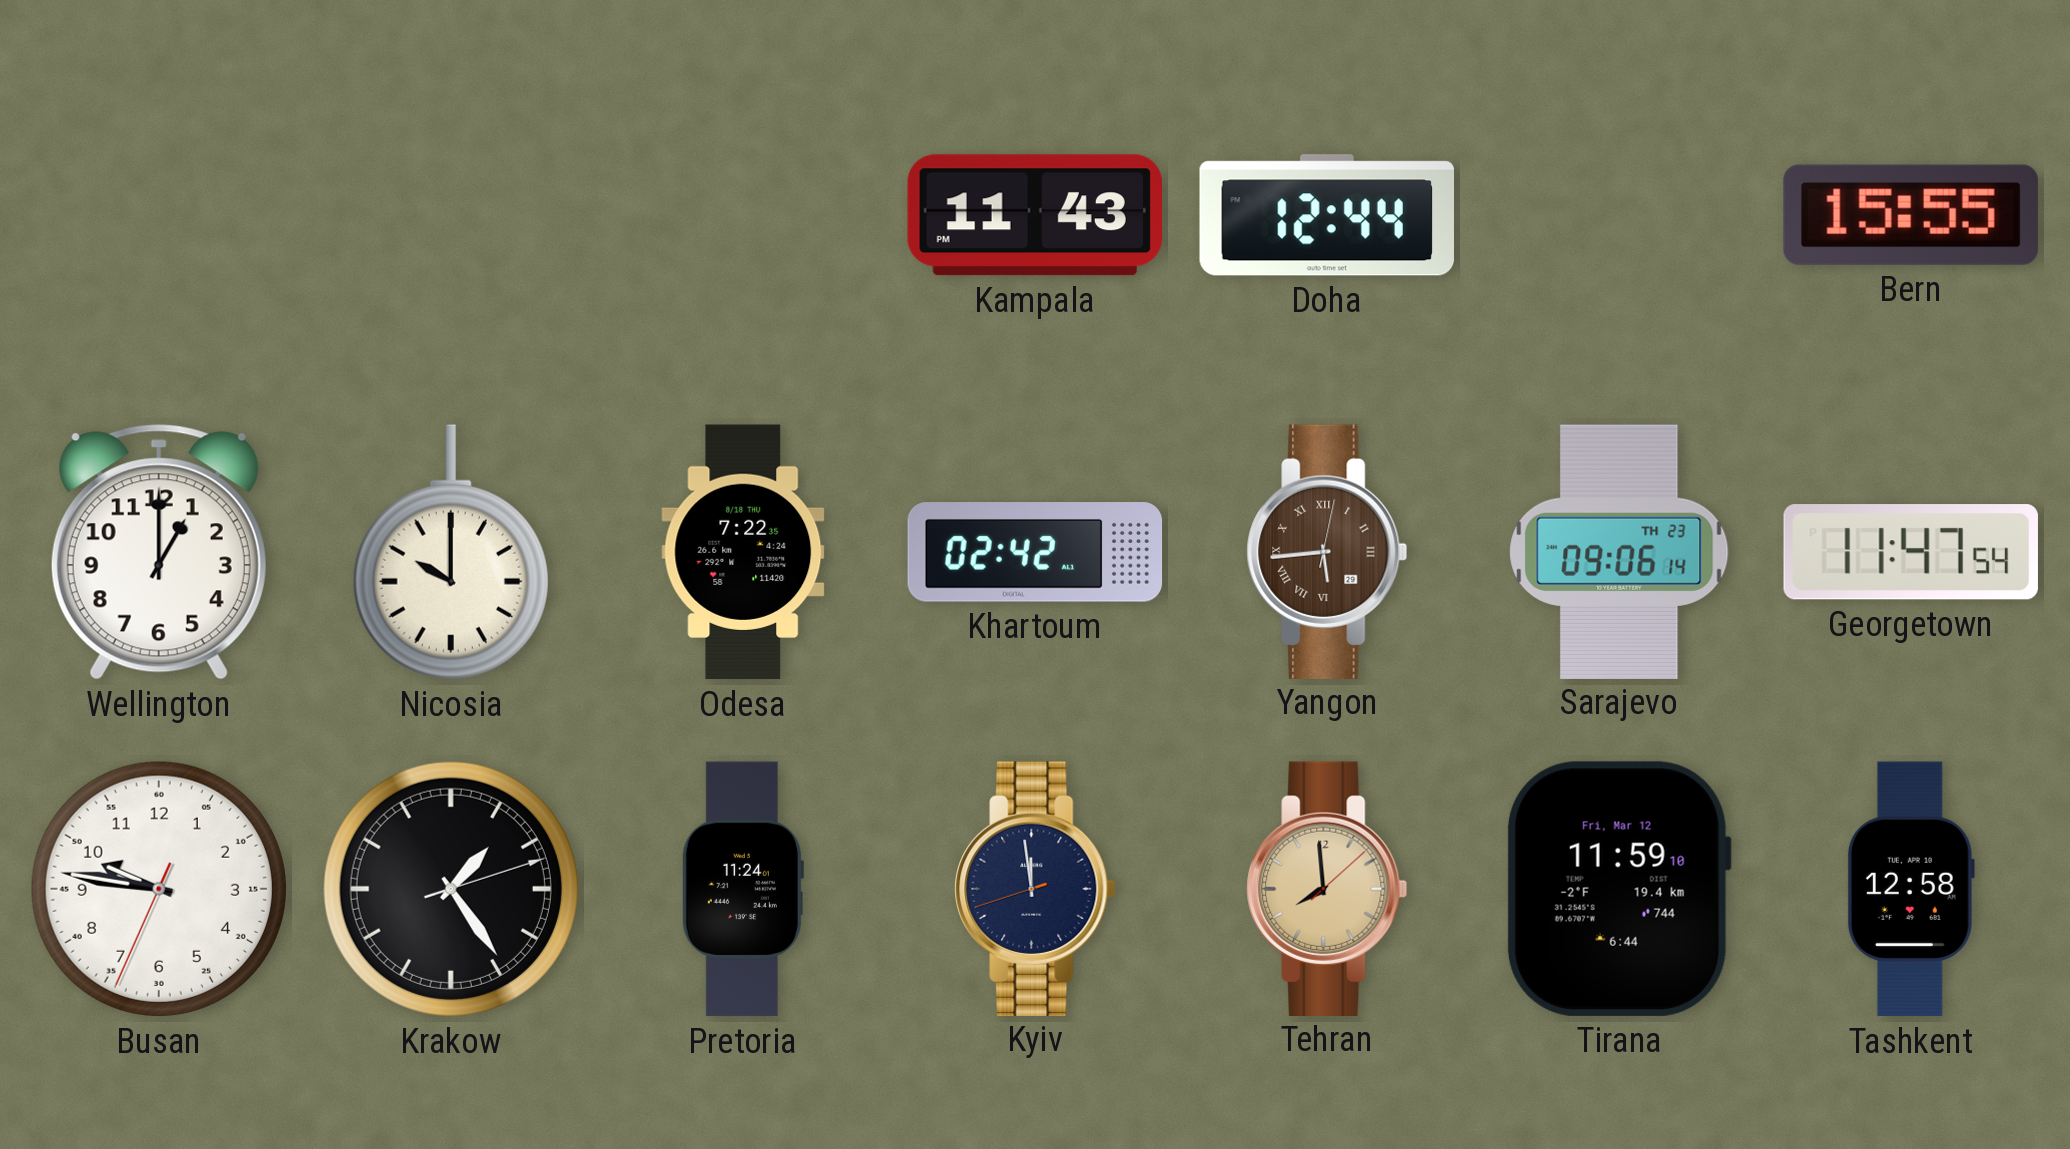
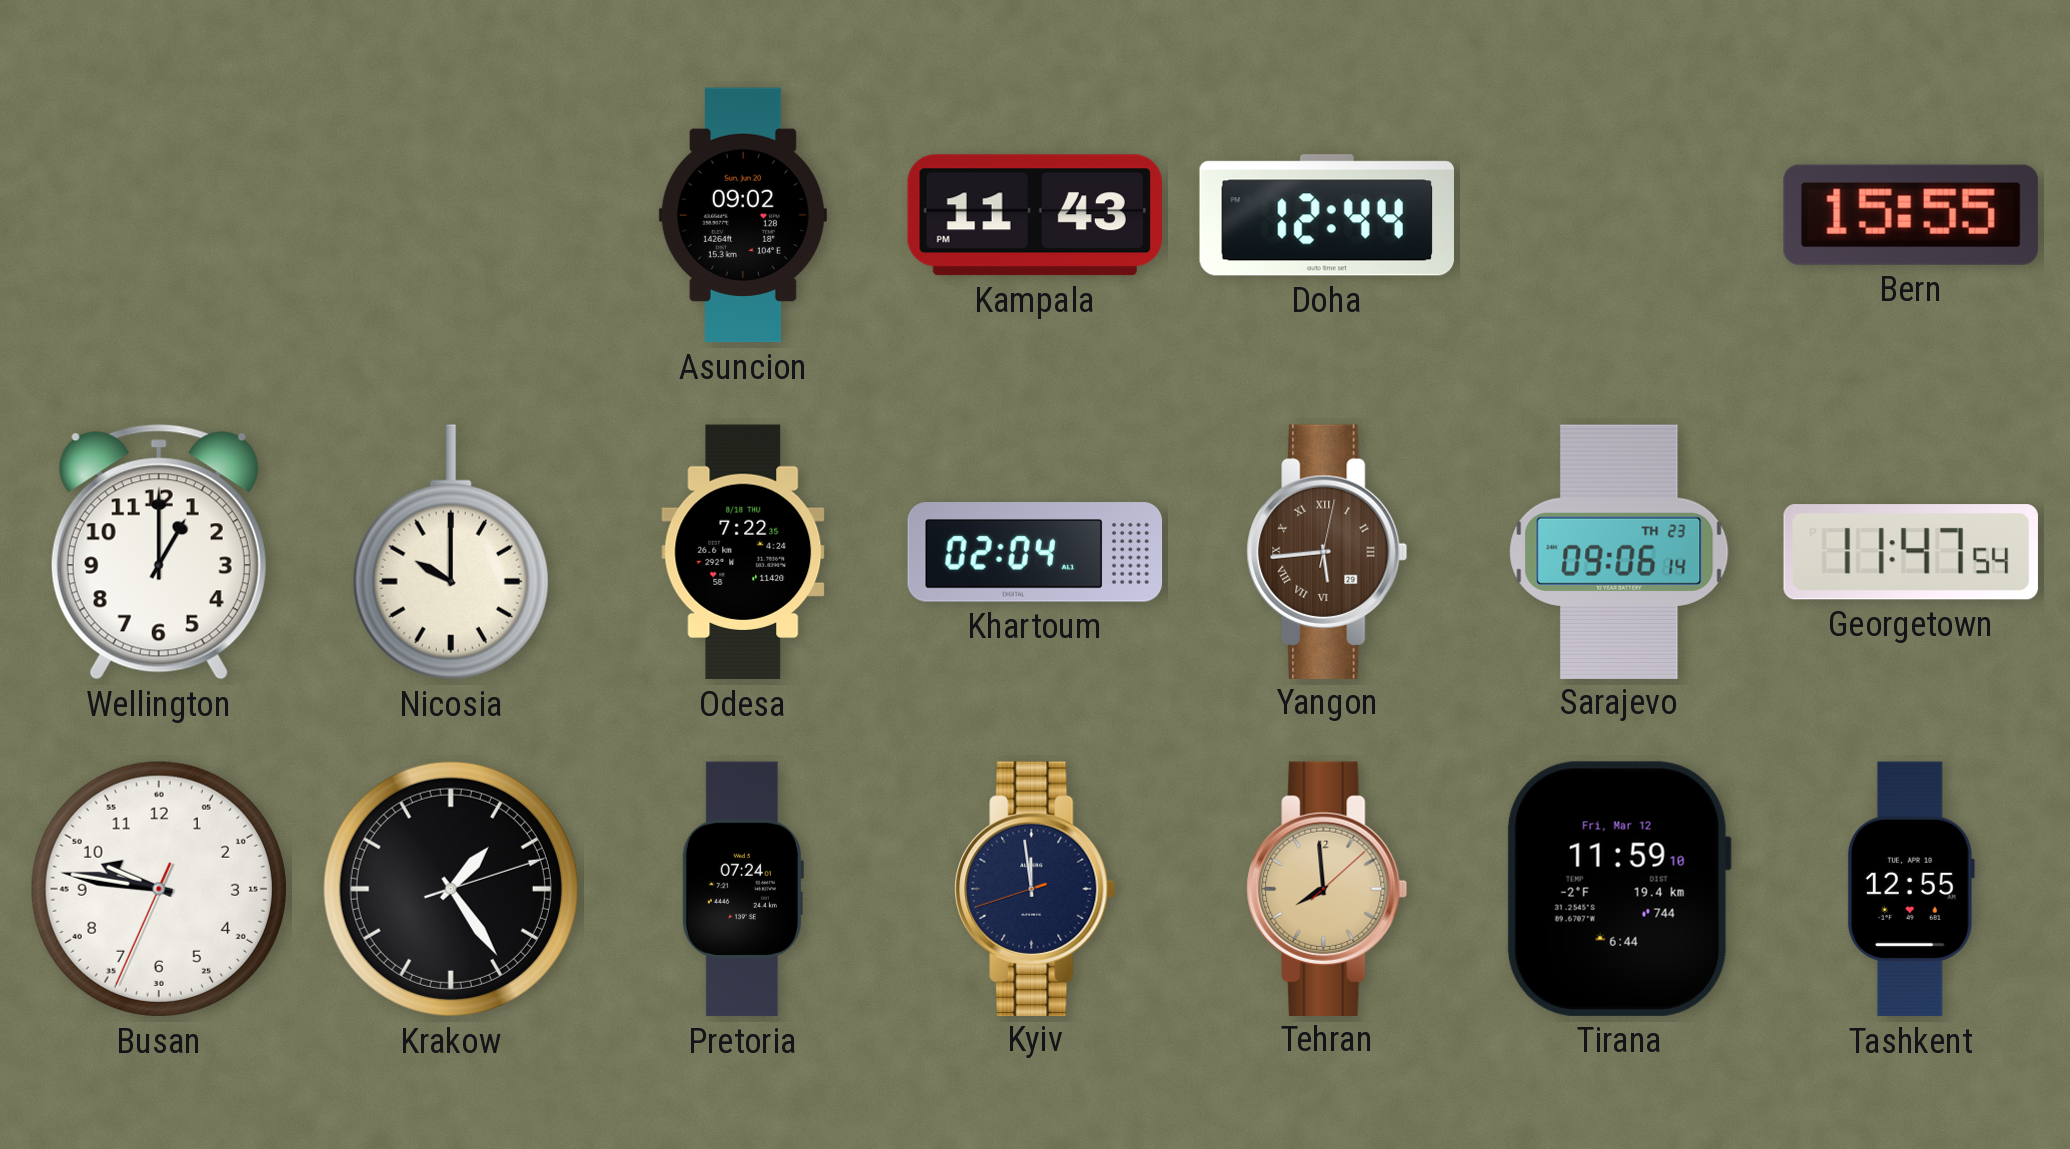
Asuncion: none -> 09:02 (743, 215)
Khartoum: 02:42 -> 02:04 (1035, 552)
Pretoria: 11:24 -> 07:24 (742, 889)
Tashkent: 12:58 -> 12:55 (1911, 889)
